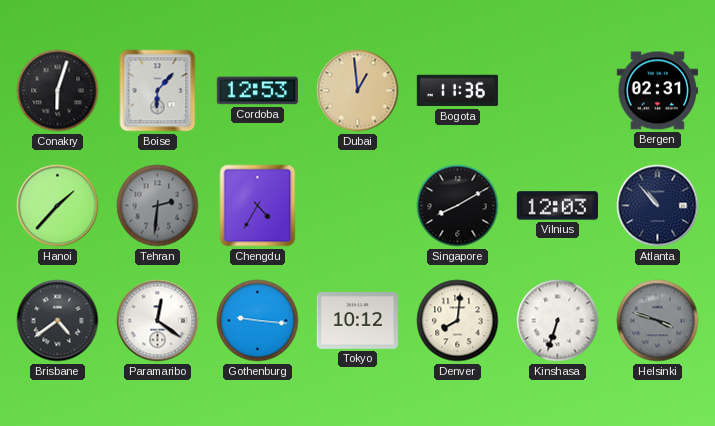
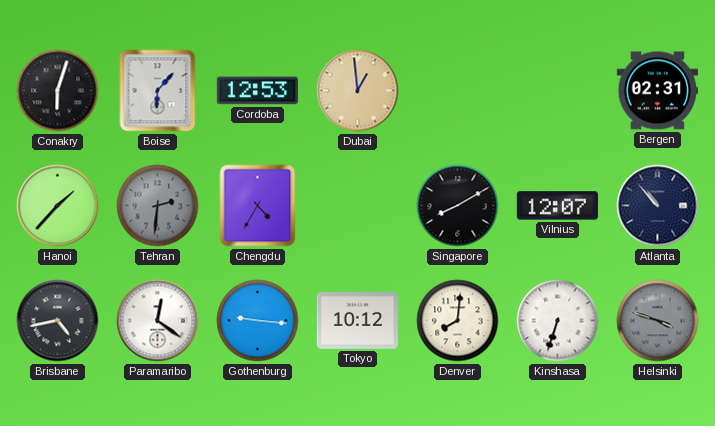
Bogota: 11:36 -> none (457, 91)
Vilnius: 12:03 -> 12:07 (557, 206)
Brisbane: 4:39 -> 4:43 (58, 321)
